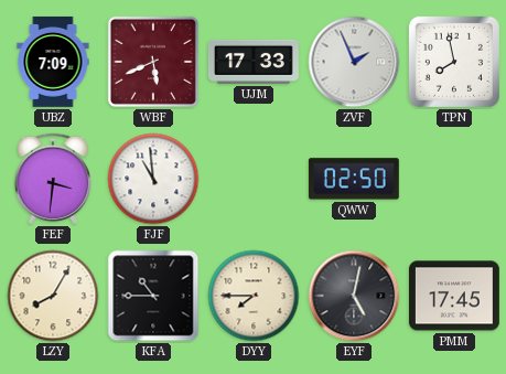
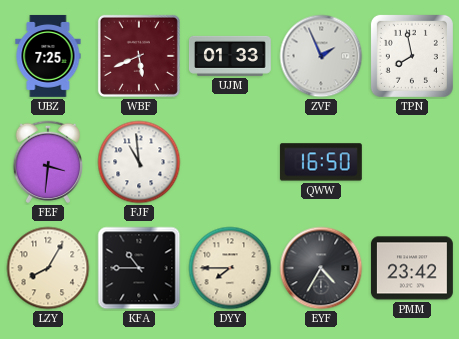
UBZ: 7:09 -> 7:25 (48, 56)
UJM: 17:33 -> 01:33 (230, 56)
QWW: 02:50 -> 16:50 (321, 162)
EYF: 5:02 -> 4:35 (321, 268)
PMM: 17:45 -> 23:42 (412, 268)
